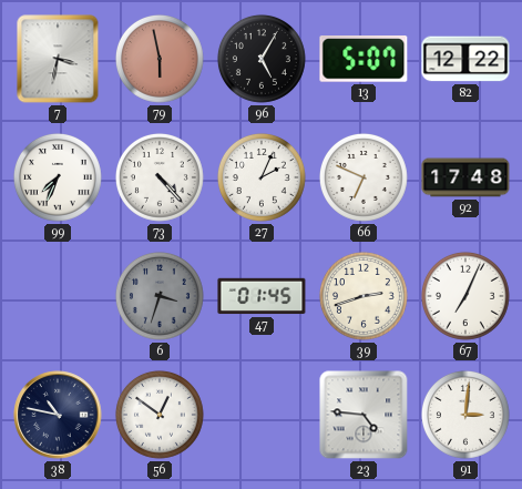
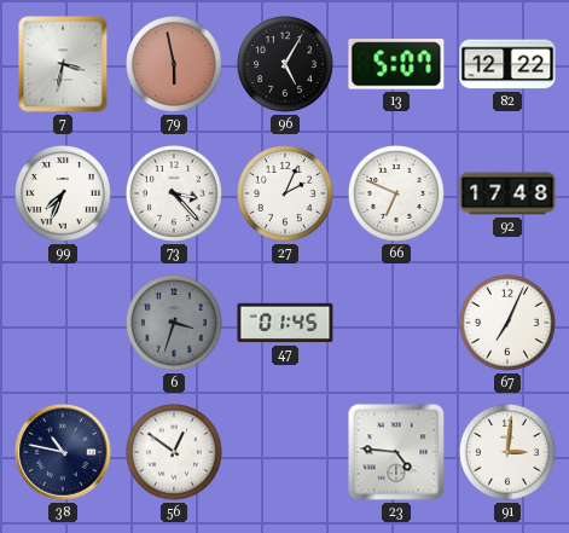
73: 4:23 -> 3:23 (174, 193)
39: 2:42 -> none (364, 296)
